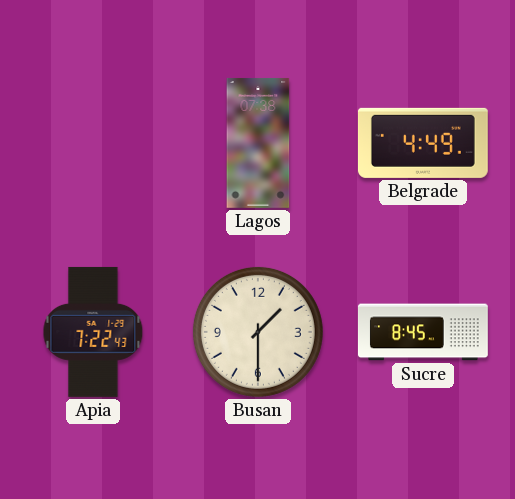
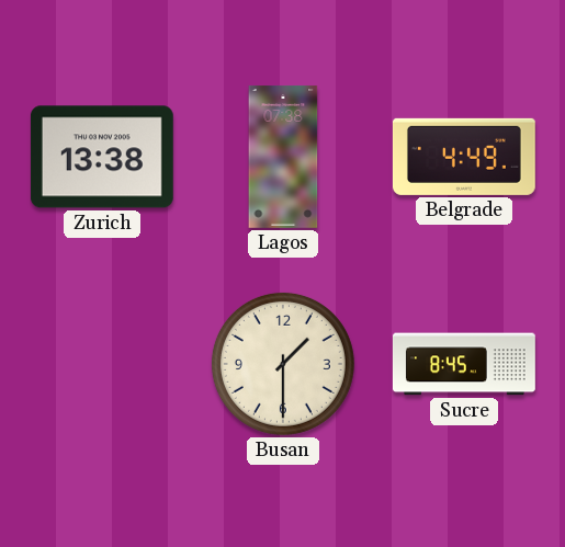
Zurich: none -> 13:38 (102, 157)
Apia: 7:22 -> none (93, 332)
